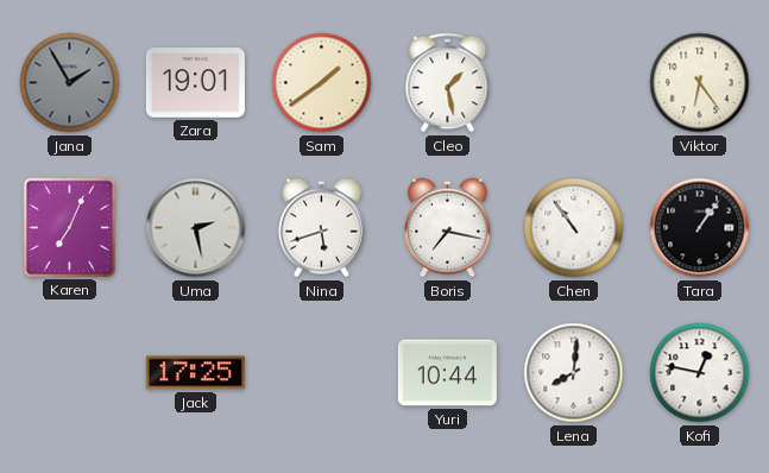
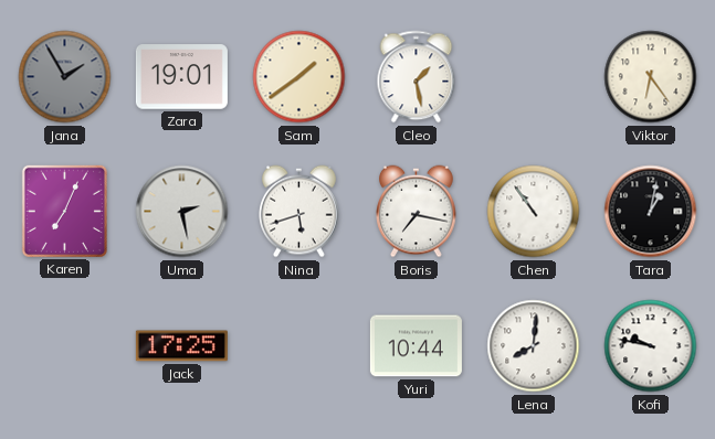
Tara: 1:06 -> 1:02 (651, 212)
Kofi: 12:47 -> 9:47 (651, 346)
